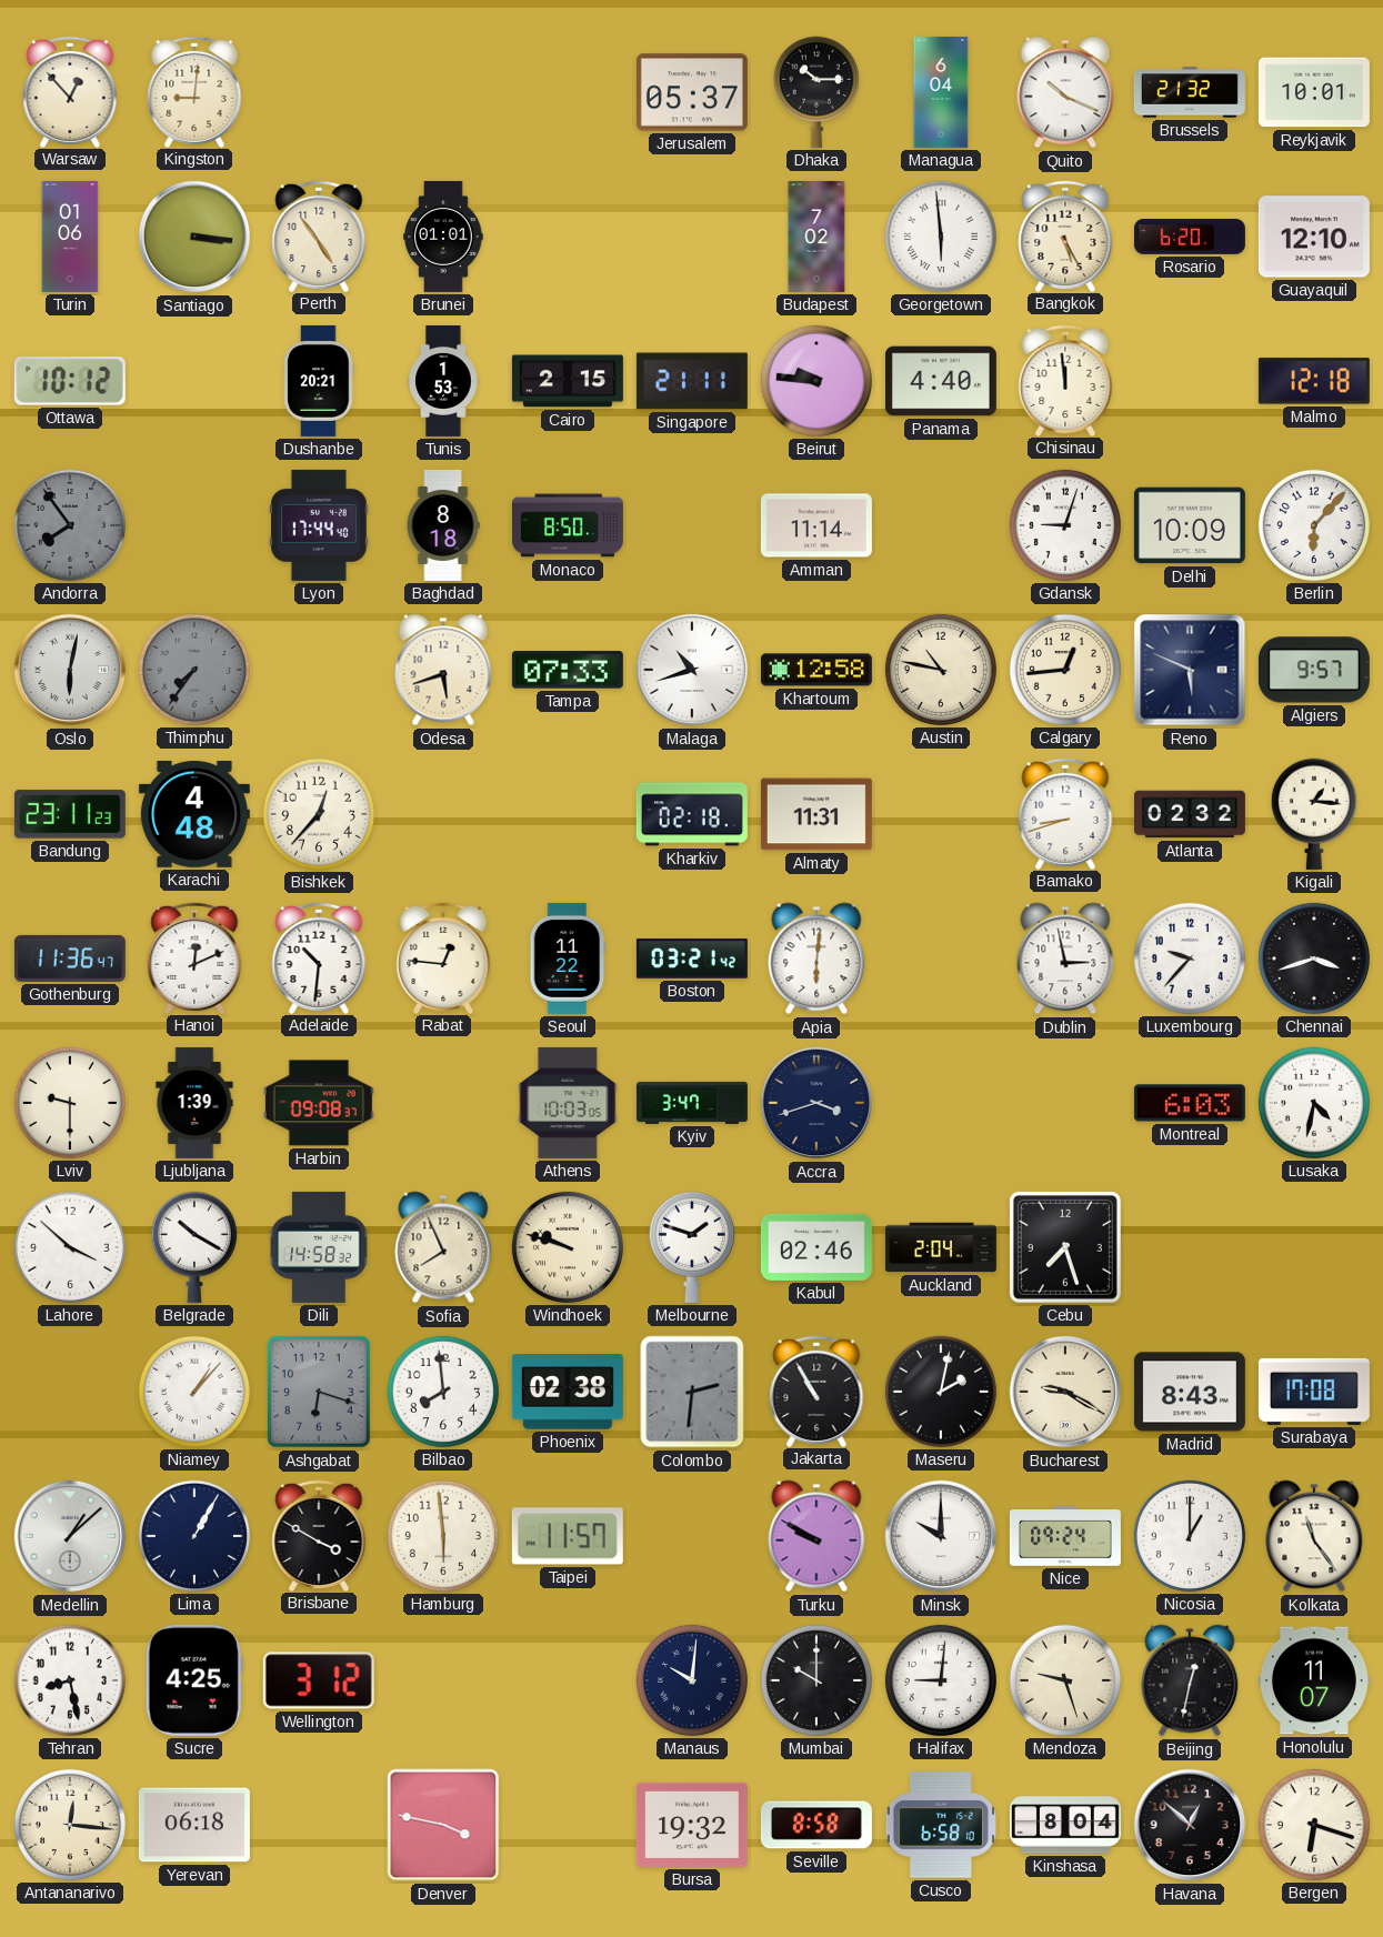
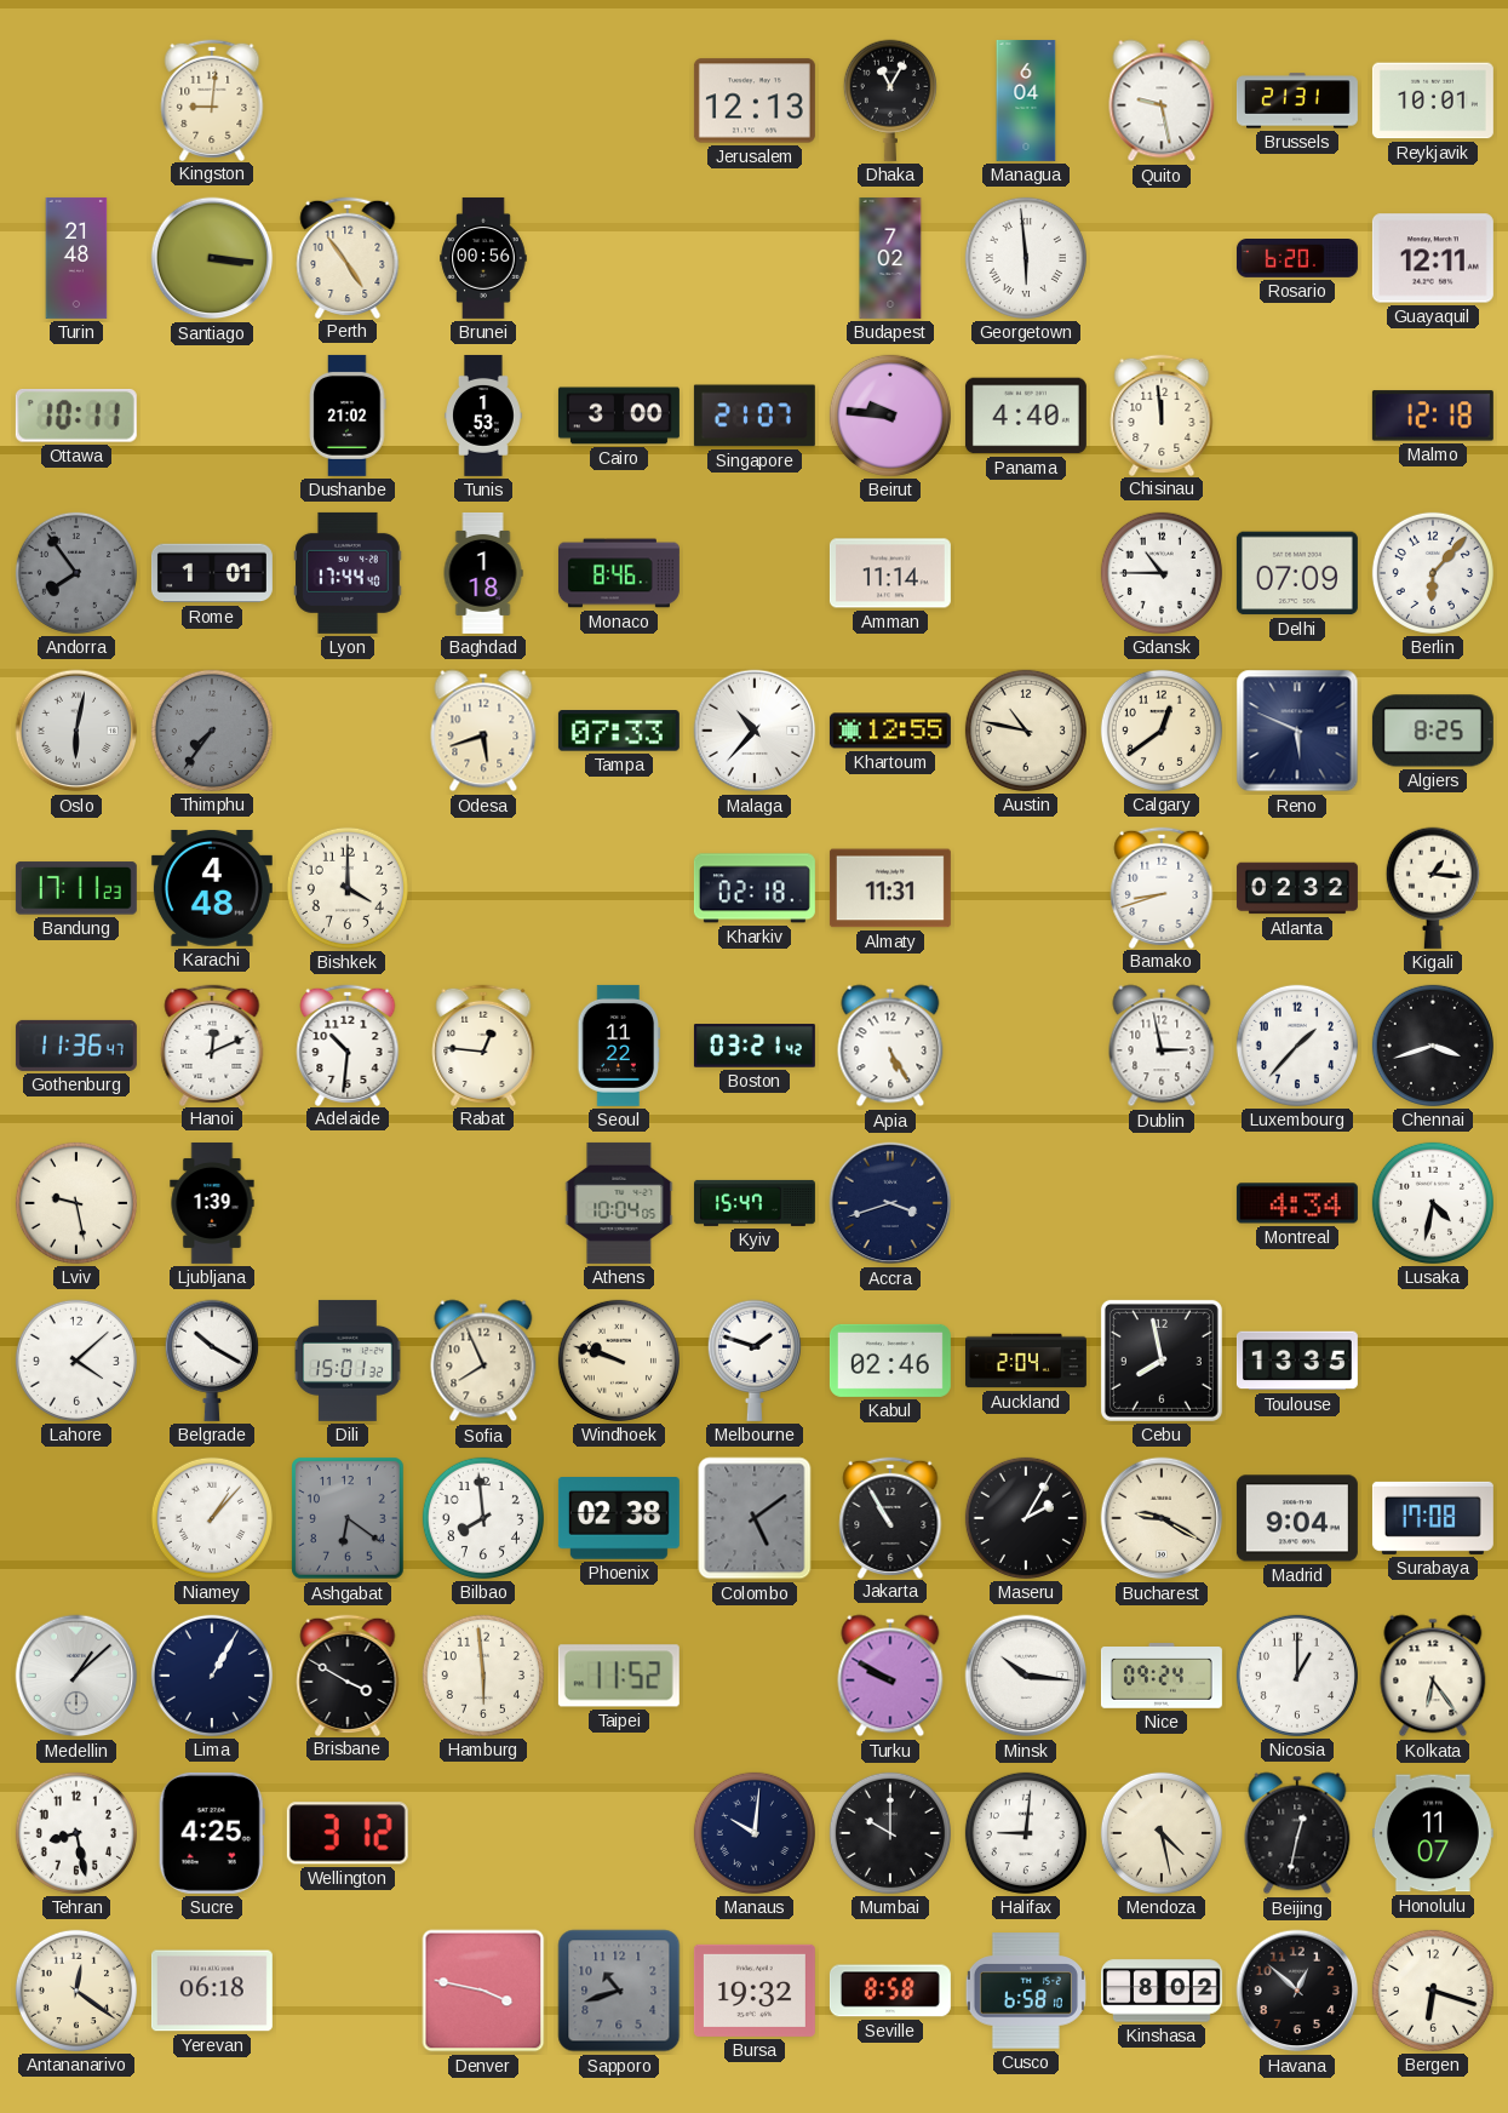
Warsaw: 12:53 -> none (70, 91)
Jerusalem: 05:37 -> 12:13 (755, 101)
Dhaka: 10:15 -> 11:05 (890, 101)
Quito: 10:19 -> 9:28 (1162, 101)
Brussels: 21:32 -> 21:31 (1297, 101)
Turin: 01:06 -> 21:48 (76, 258)
Brunei: 01:01 -> 00:56 (483, 258)
Bangkok: 5:25 -> none (1065, 235)
Guayaquil: 12:10 -> 12:11 (1433, 258)
Ottawa: 10:12 -> 10:11 (76, 417)
Dushanbe: 20:21 -> 21:02 (348, 416)
Cairo: 2:15 -> 3:00 (619, 416)
Singapore: 21:11 -> 21:07 (755, 416)
Rome: none -> 1:01 (212, 573)
Baghdad: 8:18 -> 1:18 (483, 573)
Monaco: 8:50 -> 8:46 (619, 573)
Gdansk: 9:03 -> 10:45 (1162, 573)
Delhi: 10:09 -> 07:09 (1297, 573)
Malaga: 10:42 -> 10:37 (755, 731)
Khartoum: 12:58 -> 12:55 (890, 731)
Calgary: 12:44 -> 12:39 (1162, 731)
Algiers: 9:57 -> 8:25 (1433, 731)
Bandung: 23:11 -> 17:11 (76, 888)
Bishkek: 12:37 -> 4:00 (348, 888)
Apia: 6:01 -> 5:25 (890, 1046)
Luxembourg: 9:37 -> 1:37 (1297, 1046)
Lviv: 9:30 -> 9:28 (76, 1203)
Harbin: 09:08 -> none (319, 1103)
Athens: 10:03 -> 10:04 (619, 1203)
Kyiv: 3:47 -> 15:47 (755, 1203)
Montreal: 6:03 -> 4:34 (1297, 1203)
Lahore: 3:52 -> 4:08 (76, 1361)
Dili: 14:58 -> 15:01 (349, 1361)
Cebu: 7:27 -> 7:58 (1162, 1361)
Toulouse: none -> 13:35 (1297, 1361)
Ashgabat: 6:18 -> 6:21 (348, 1518)
Colombo: 2:31 -> 5:09 (755, 1518)
Maseru: 2:02 -> 2:05 (1026, 1518)
Madrid: 8:43 -> 9:04 (1297, 1518)
Taipei: 11:57 -> 11:52 (619, 1676)
Minsk: 10:00 -> 10:16 (1026, 1676)
Kolkata: 11:24 -> 6:24 (1433, 1676)
Mendoza: 9:27 -> 4:28 (1162, 1833)
Antananarivo: 12:16 -> 12:21 (76, 1991)
Sapporo: none -> 10:42 (619, 1991)
Kinshasa: 8:04 -> 8:02 (1162, 1991)
